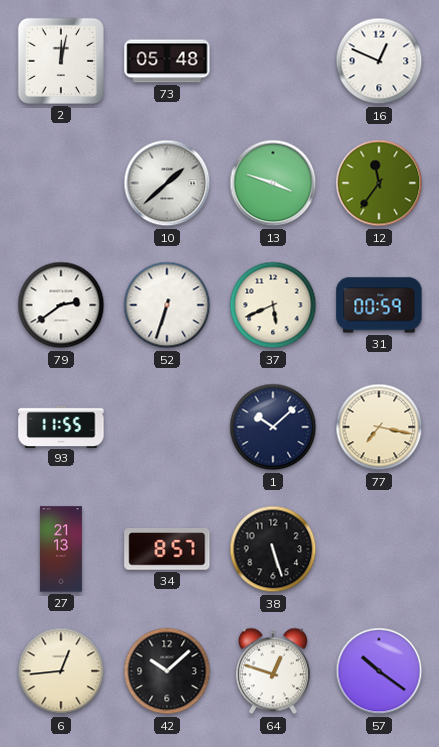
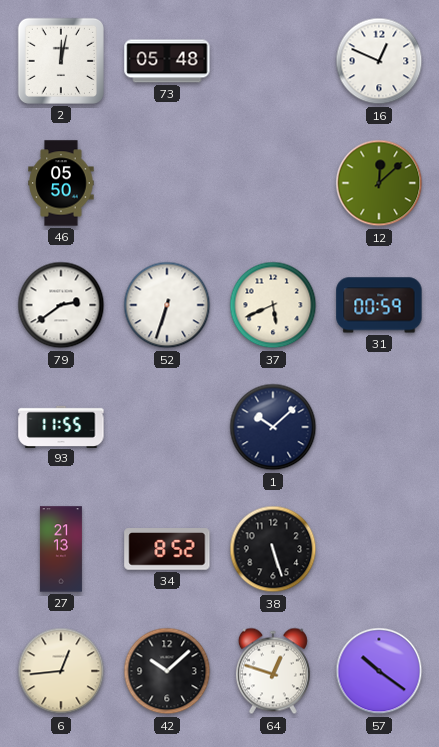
46: none -> 05:50 (61, 183)
10: 1:38 -> none (167, 183)
13: 3:48 -> none (273, 183)
12: 11:36 -> 12:08 (379, 183)
77: 7:17 -> none (379, 427)
34: 8:57 -> 8:52 (167, 550)
